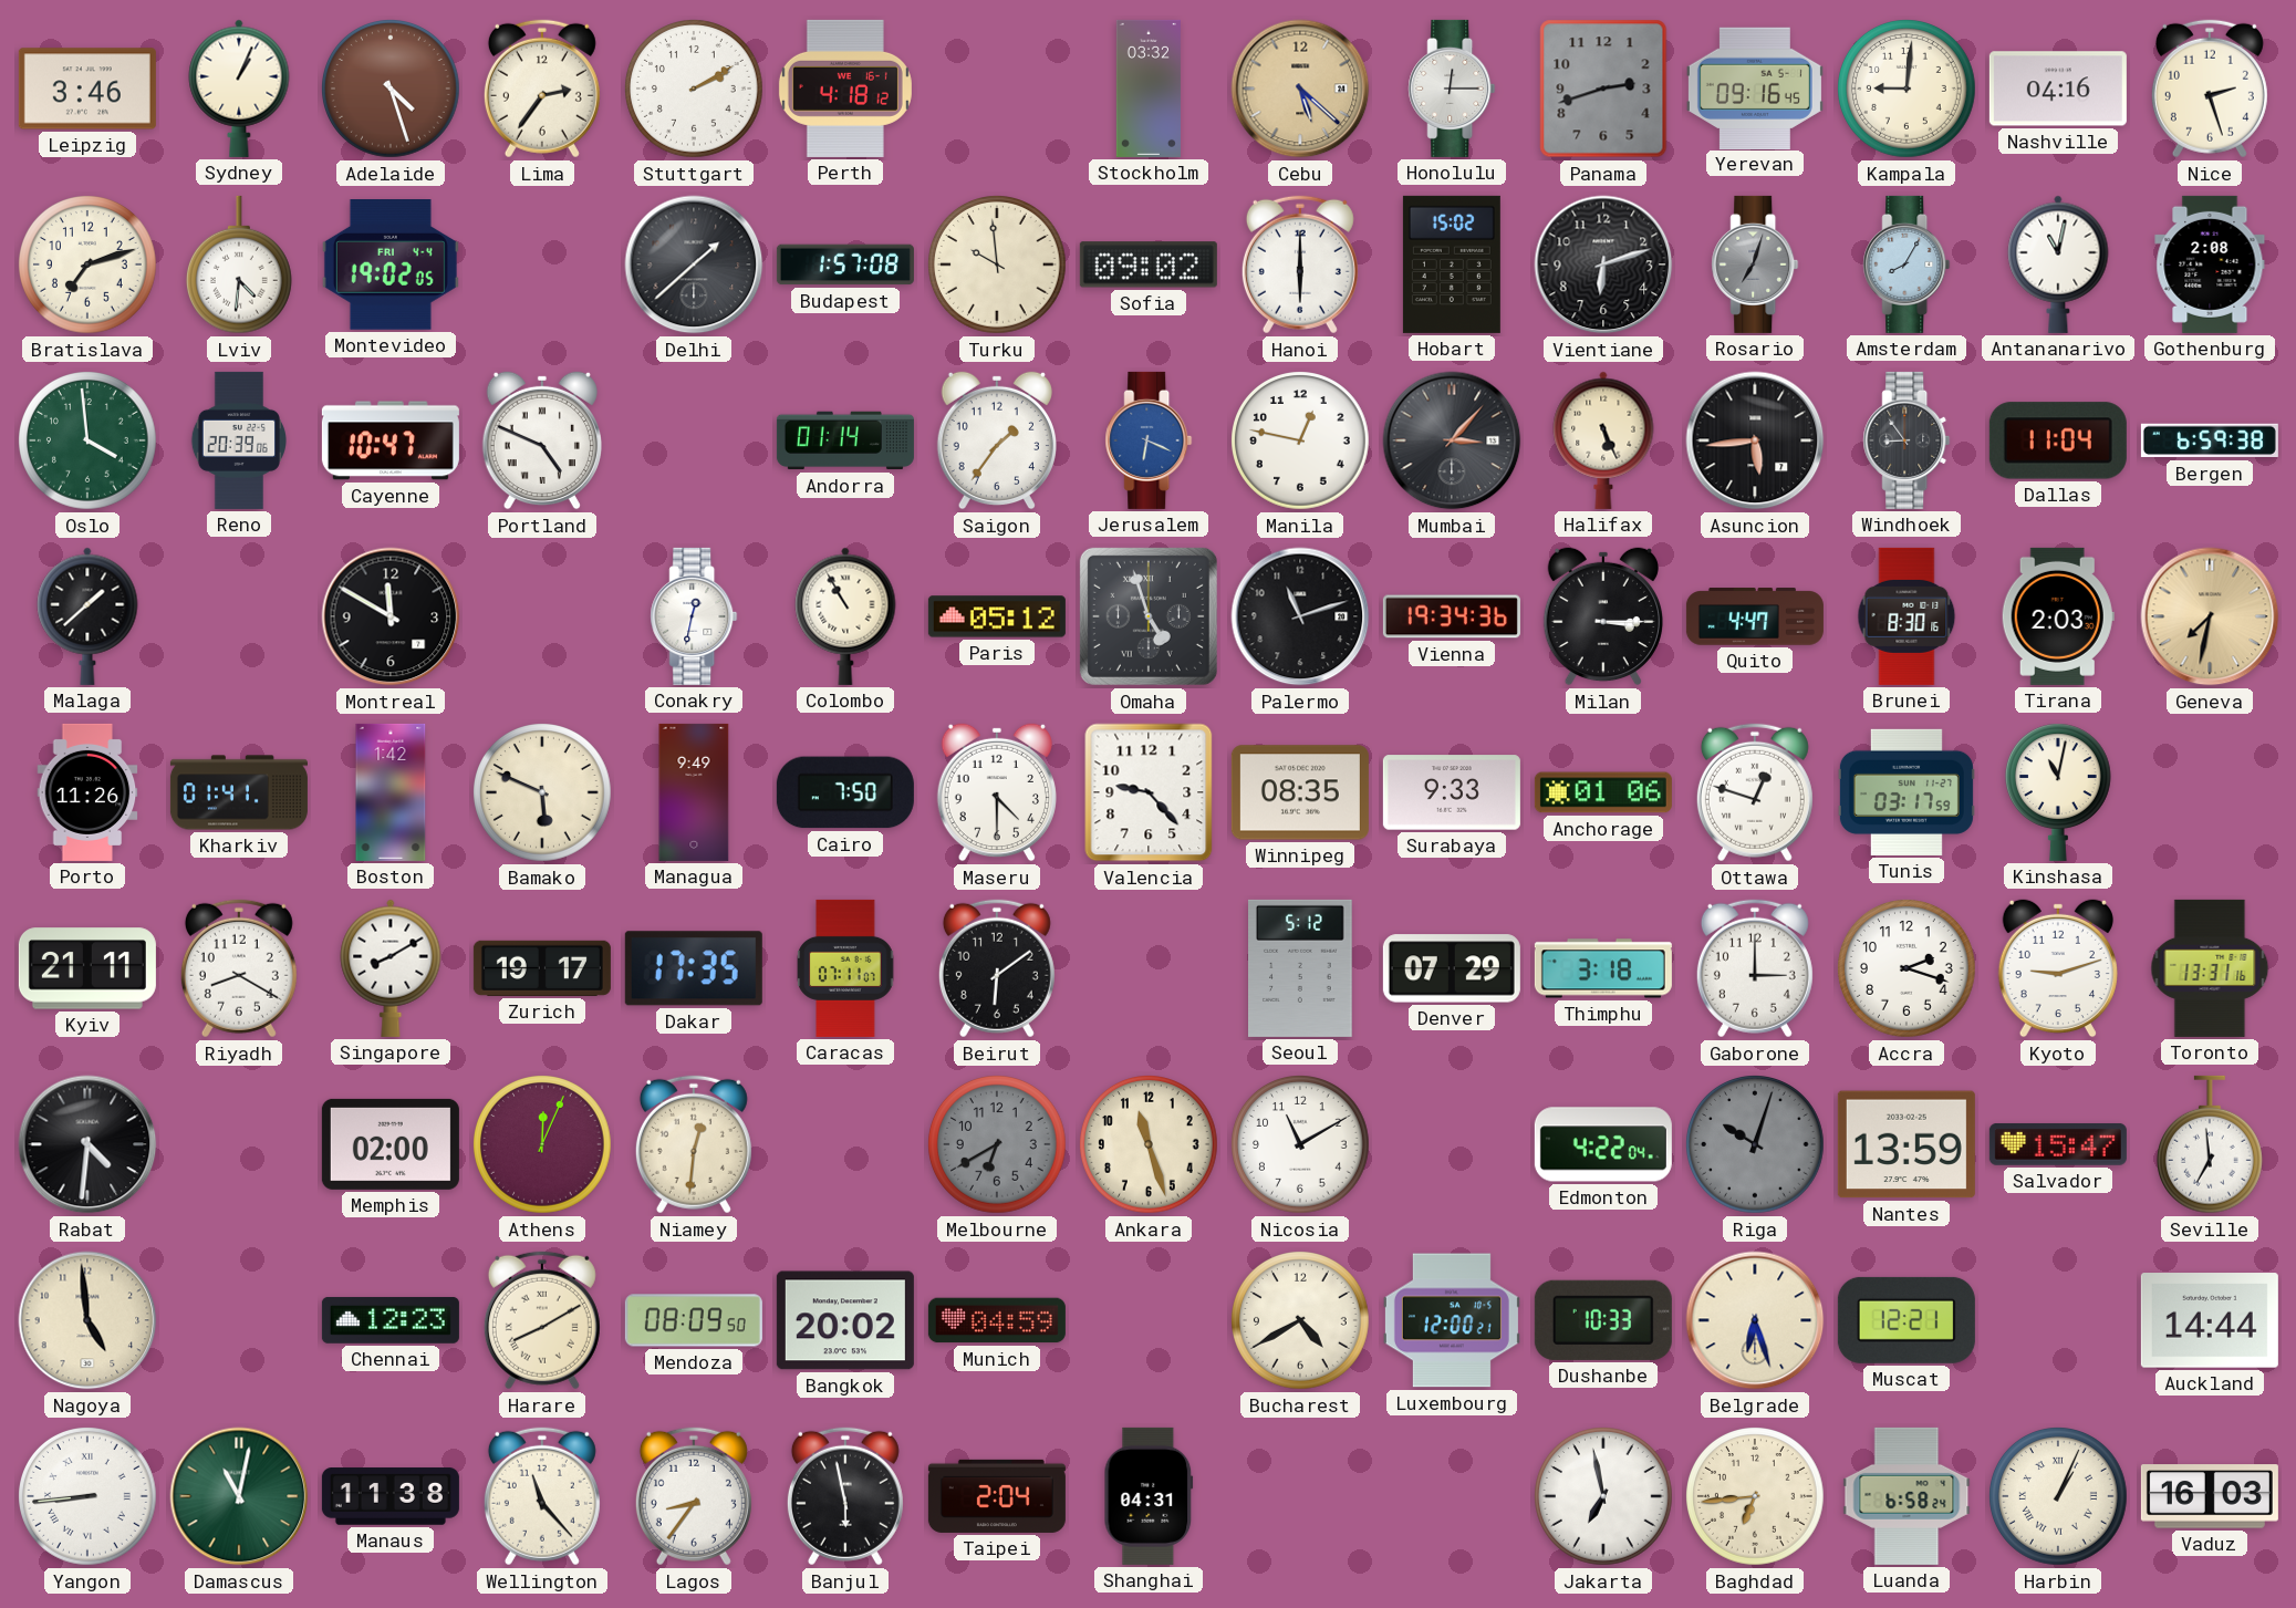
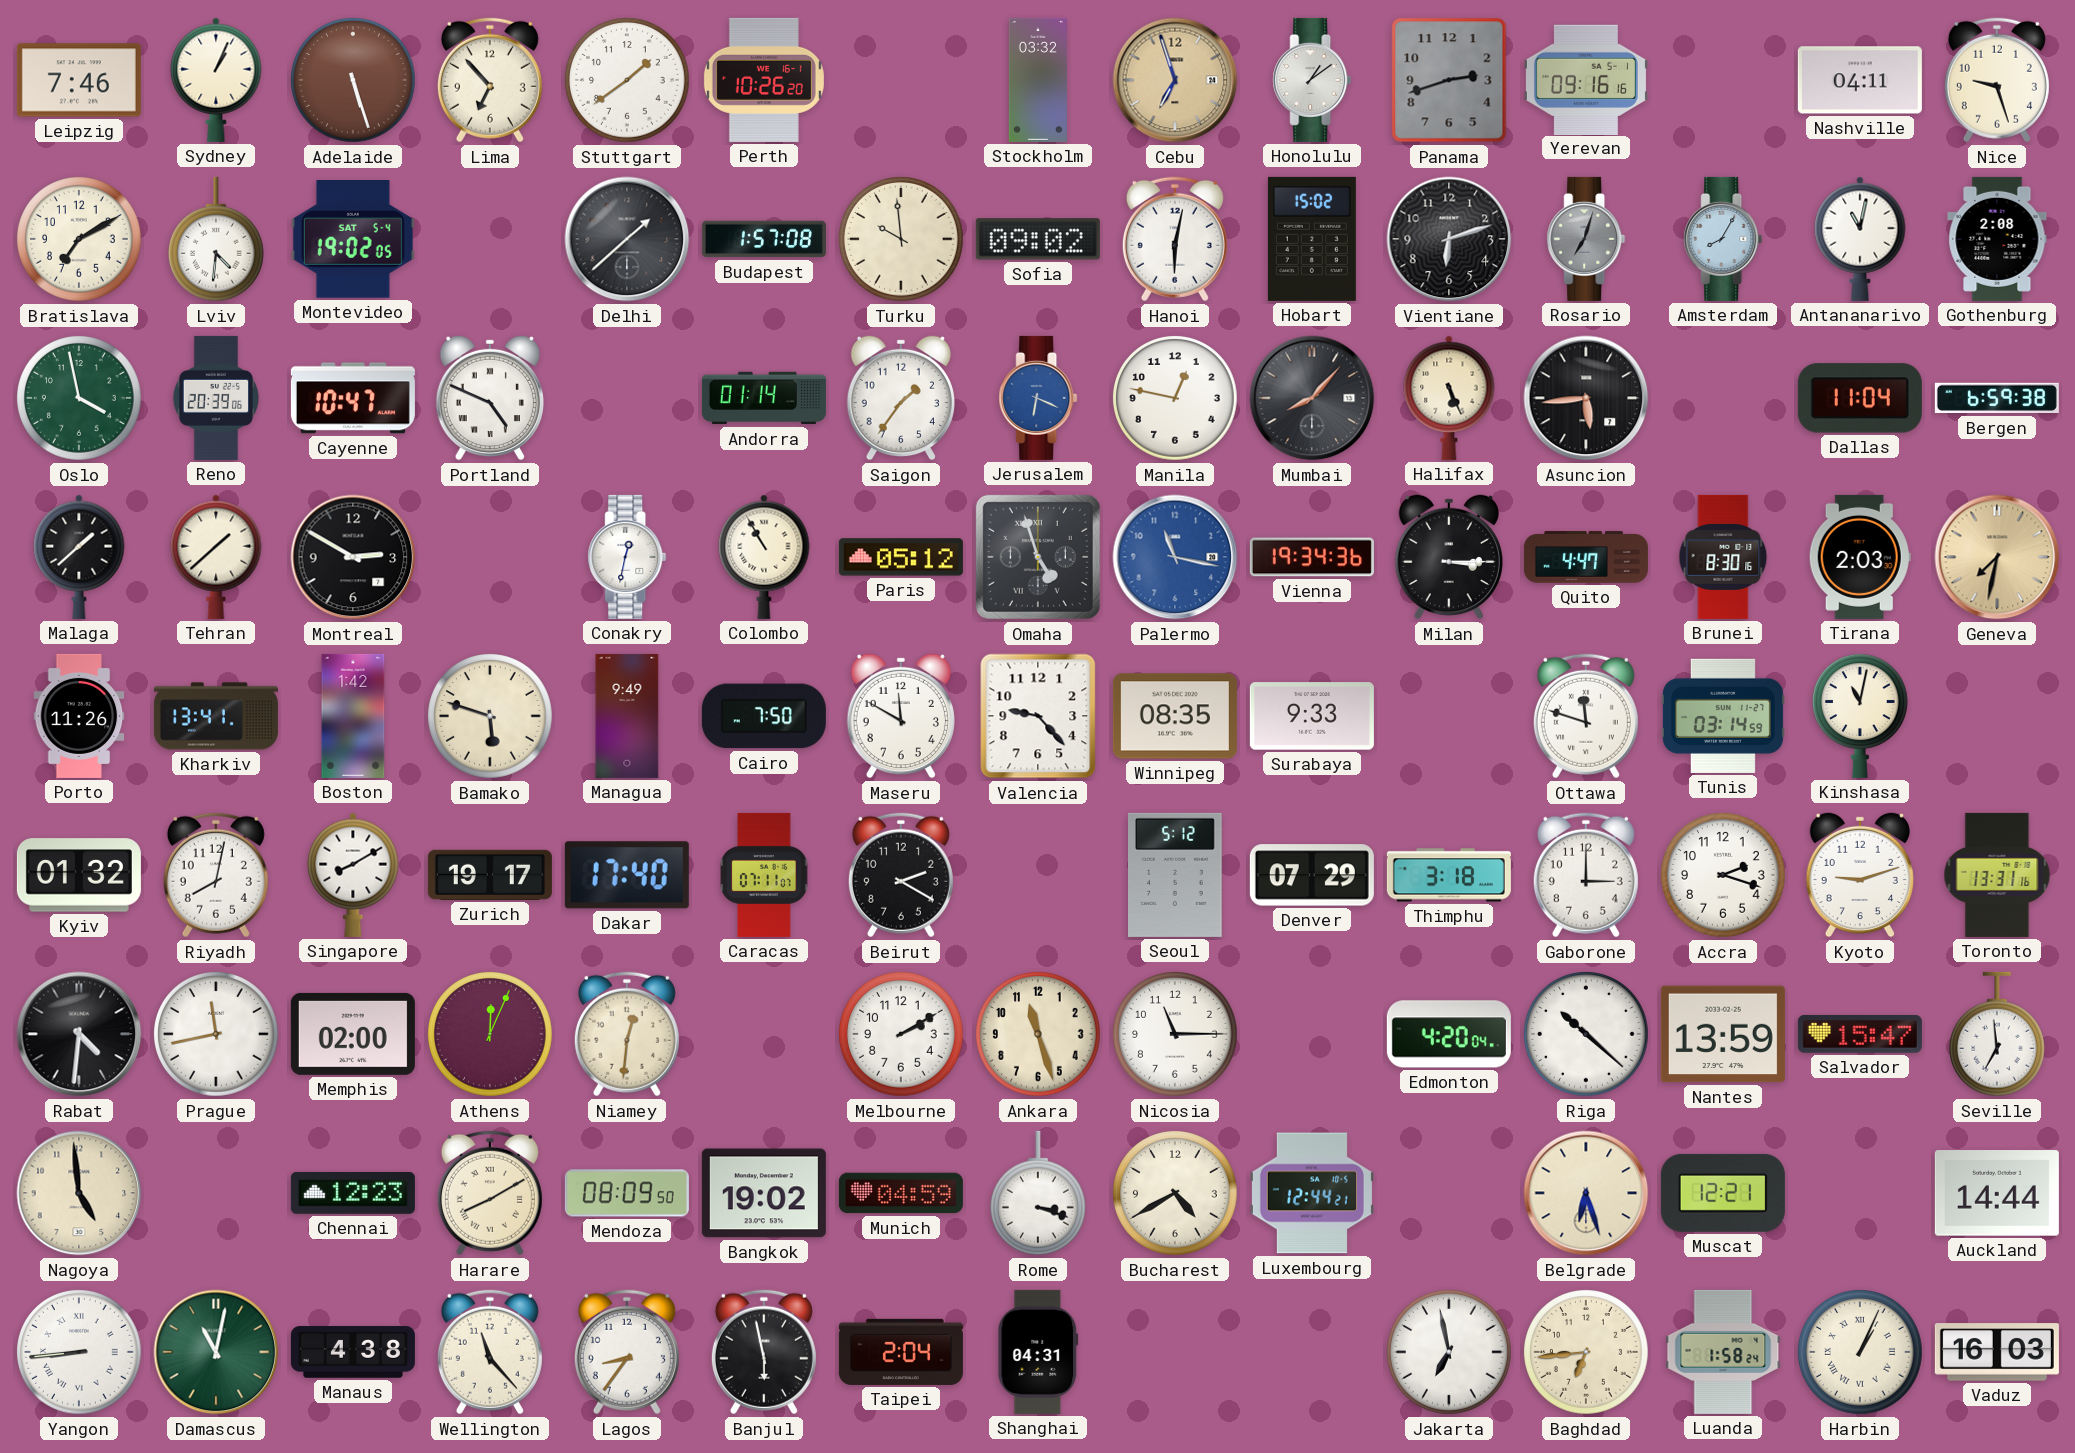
Leipzig: 3:46 -> 7:46 (79, 80)
Adelaide: 4:27 -> 5:27 (354, 81)
Lima: 2:36 -> 6:53 (490, 80)
Stuttgart: 2:10 -> 1:39 (628, 81)
Perth: 4:18 -> 10:26 (764, 80)
Cebu: 5:22 -> 6:57 (1175, 80)
Honolulu: 12:15 -> 1:09 (1312, 80)
Yerevan: 09:16:45 -> 09:16:16 (1586, 79)
Kampala: 9:01 -> none (1908, 90)
Nashville: 04:16 -> 04:11 (1860, 80)
Nice: 2:27 -> 9:27 (1997, 80)
Bratislava: 7:12 -> 7:10 (80, 240)
Montevideo date: FRI 4-4 -> SAT 5-4 (353, 240)
Hanoi: 6:00 -> 6:02 (1175, 239)
Oslo: 3:59 -> 3:58 (80, 399)
Mumbai: 3:07 -> 8:07 (1312, 398)
Windhoek: 8:54 -> none (1907, 440)
Tehran: none -> 1:38 (216, 557)
Montreal: 11:50 -> 2:50 (353, 557)
Palermo: 11:12 -> 11:17 (1175, 557)
Palermo dial: black -> blue (1175, 557)
Kharkiv: 01:41 -> 13:41 (216, 716)
Bamako: 5:49 -> 5:48 (491, 717)
Maseru: 4:30 -> 11:50 (901, 716)
Anchorage: 01:06 -> none (1603, 792)
Ottawa: 12:48 -> 11:48 (1586, 716)
Tunis: 03:17 -> 03:14 (1723, 716)
Kyiv: 21:11 -> 01:32 (79, 875)
Riyadh: 8:20 -> 8:02 (216, 875)
Dakar: 17:35 -> 17:40 (627, 875)
Beirut: 6:09 -> 2:20 (901, 875)
Prague: none -> 11:43 (217, 1035)
Melbourne: 6:40 -> 2:10 (902, 1035)
Melbourne dial: grey -> white (902, 1035)
Nicosia: 11:10 -> 11:15 (1176, 1035)
Edmonton: 4:22 -> 4:20 (1449, 1034)
Riga: 10:03 -> 10:22 (1587, 1035)
Riga dial: grey -> white (1587, 1035)
Bangkok: 20:02 -> 19:02 (764, 1193)
Rome: none -> 3:18 (1038, 1193)
Luxembourg: 12:00 -> 12:44 (1312, 1193)
Dushanbe: 10:33 -> none (1603, 1320)
Manaus: 11:38 -> 4:38 (353, 1352)
Luanda: 6:58 -> 1:58 (1723, 1352)
